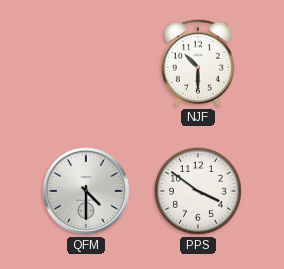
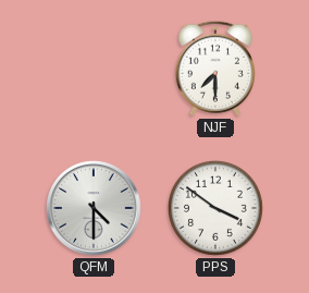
NJF: 10:30 -> 7:30 (215, 69)
